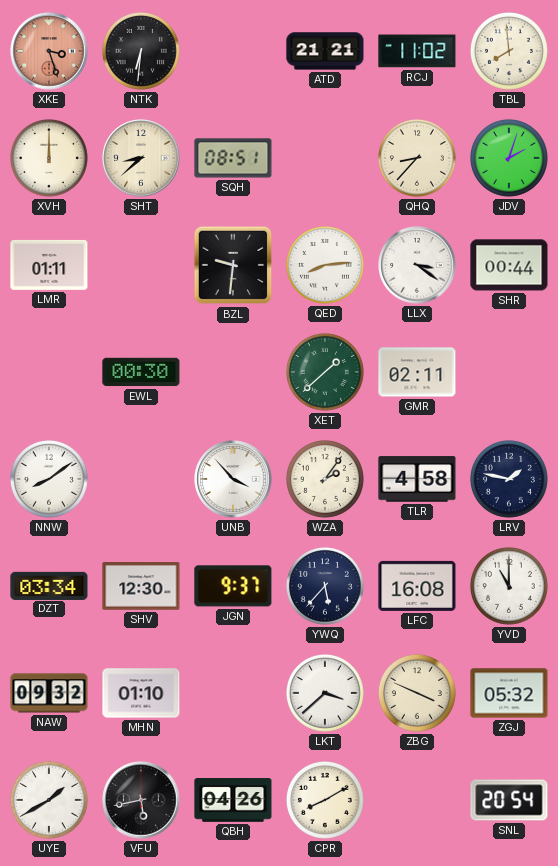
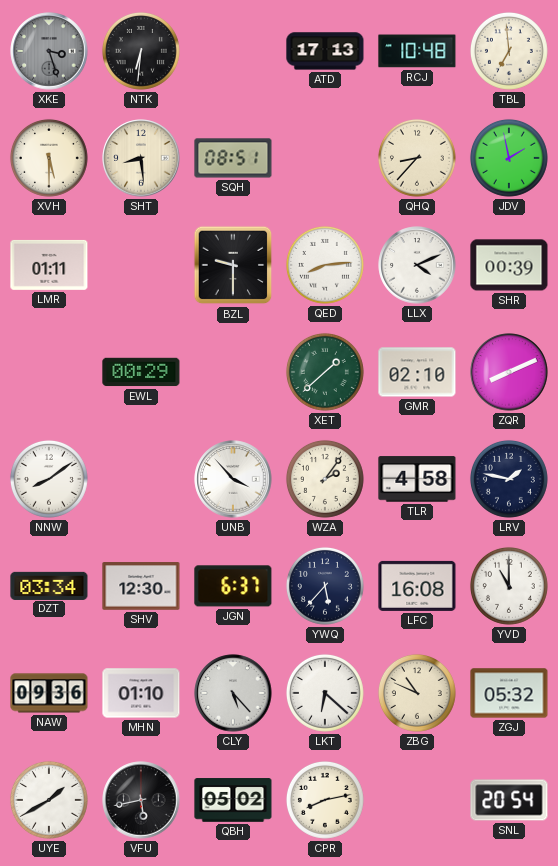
XKE dial: salmon -> grey (49, 51)
ATD: 21:21 -> 17:13 (325, 51)
RCJ: 11:02 -> 10:48 (417, 51)
TBL: 7:59 -> 6:59 (509, 51)
XVH: 12:00 -> 5:30 (49, 158)
SHT: 8:38 -> 8:29 (141, 158)
JDV: 2:03 -> 1:58 (509, 158)
BZL: 9:31 -> 9:30 (233, 265)
LLX: 3:21 -> 4:11 (417, 265)
SHR: 00:44 -> 00:39 (509, 265)
EWL: 00:30 -> 00:29 (141, 372)
GMR: 02:11 -> 02:10 (417, 372)
ZQR: none -> 8:11 (509, 372)
JGN: 9:37 -> 6:37 (233, 586)
NAW: 09:32 -> 09:36 (49, 693)
CLY: none -> 5:23 (233, 693)
LKT: 3:38 -> 6:22 (325, 693)
ZBG: 3:49 -> 10:49 (417, 693)
QBH: 04:26 -> 05:02 (233, 800)
CPR: 8:10 -> 8:13 (325, 800)
